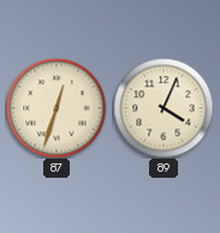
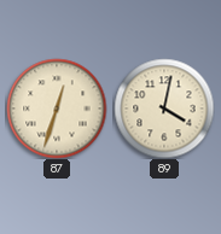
89: 4:04 -> 4:02 (164, 109)
